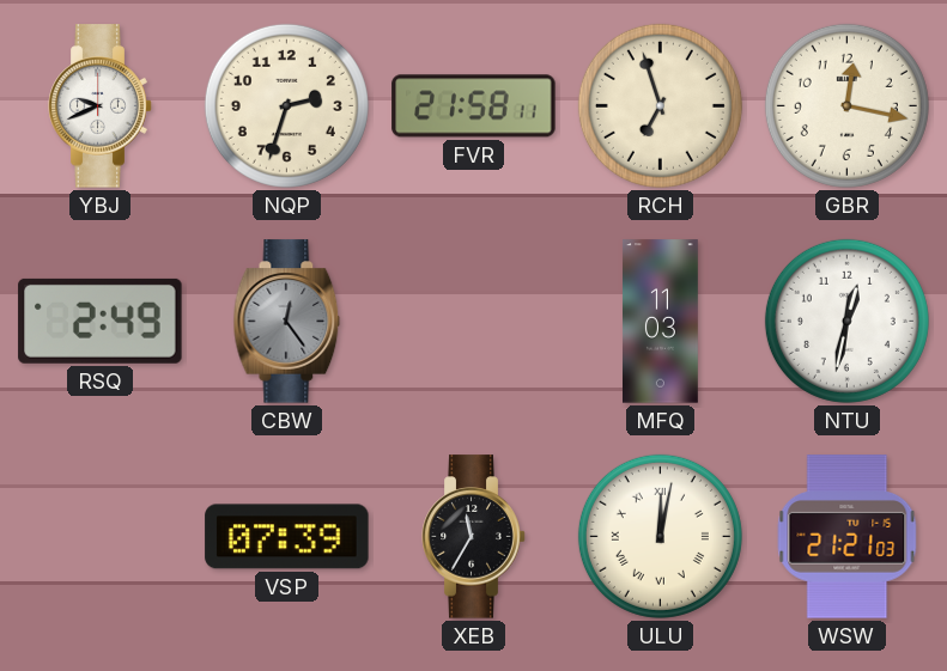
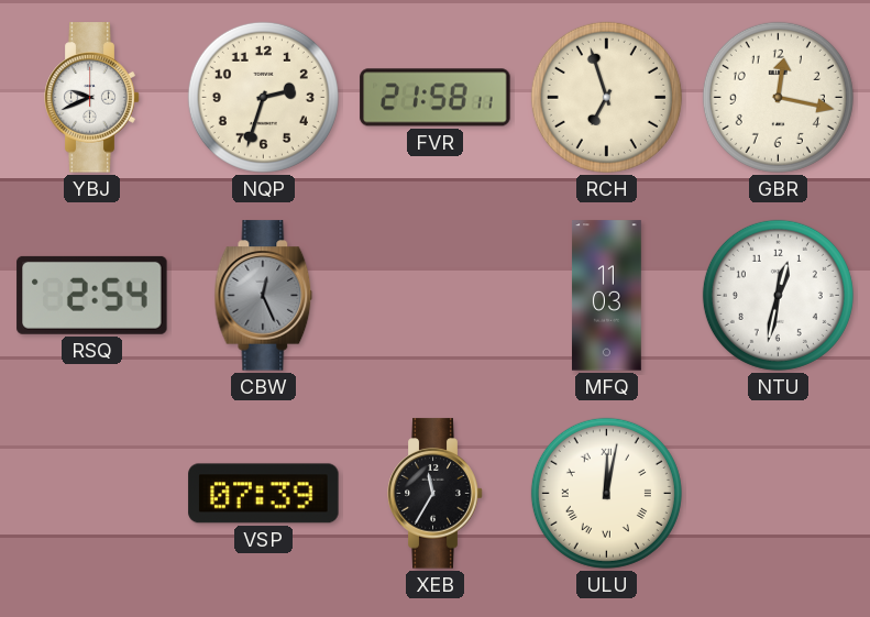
RSQ: 2:49 -> 2:54 (92, 295)
CBW: 12:24 -> 12:26 (264, 296)
WSW: 21:21 -> none (848, 537)
